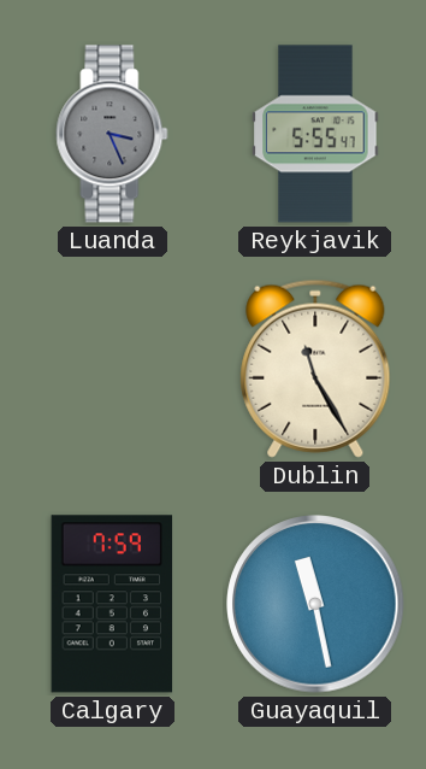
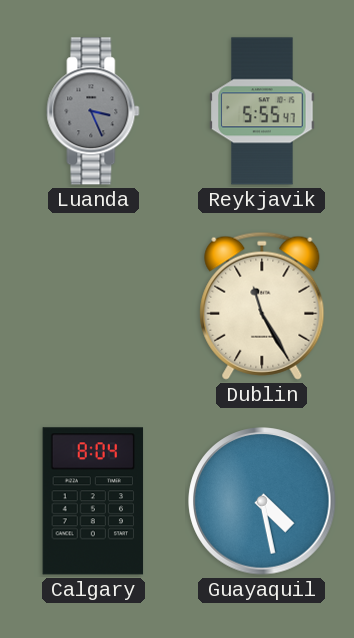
Calgary: 7:59 -> 8:04 (93, 501)
Guayaquil: 11:28 -> 4:28 (262, 501)
